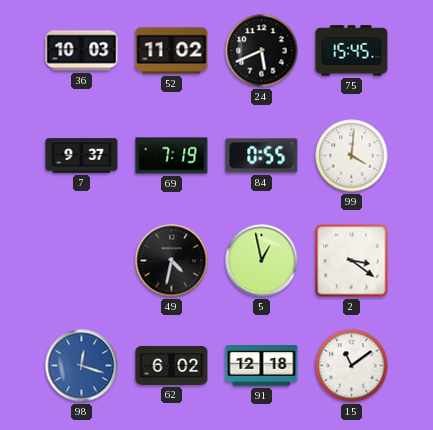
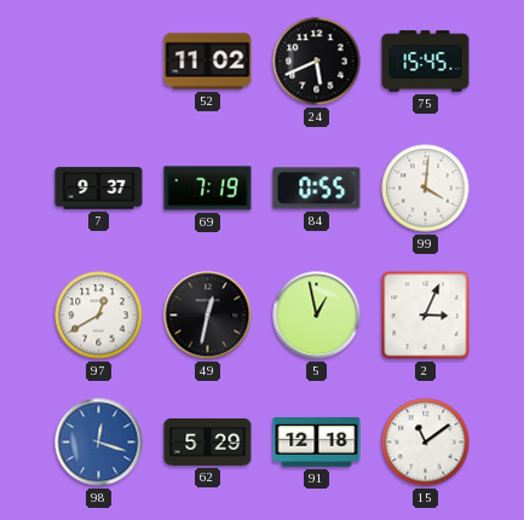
36: 10:03 -> none (82, 51)
97: none -> 12:40 (99, 316)
49: 4:32 -> 12:32 (208, 316)
2: 3:21 -> 3:04 (426, 316)
62: 6:02 -> 5:29 (208, 441)
